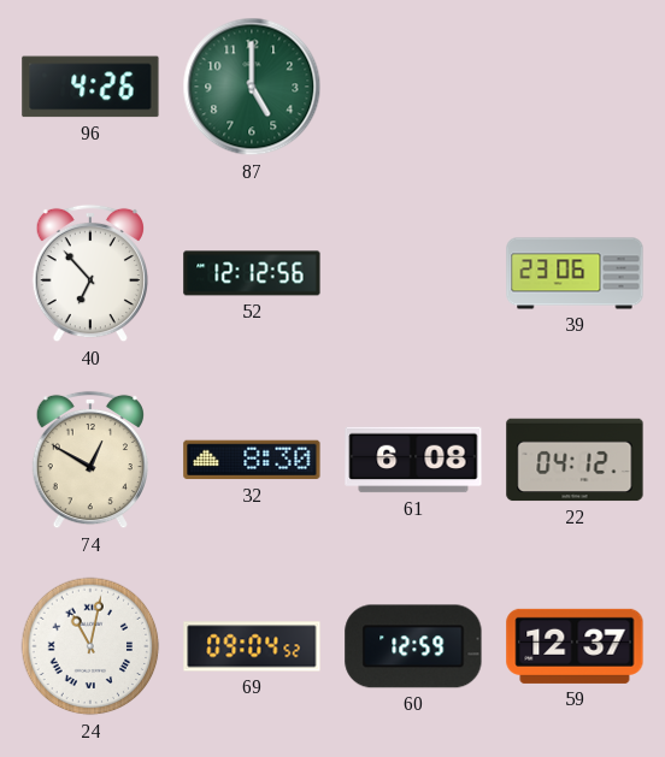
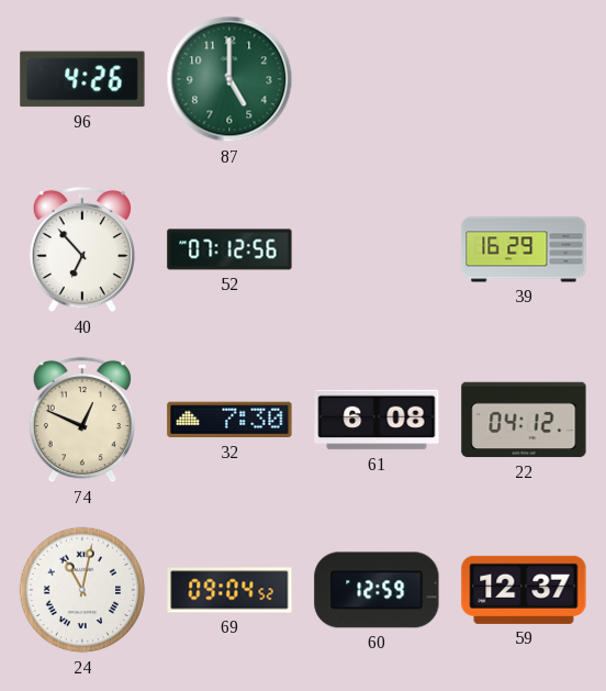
52: 12:12 -> 07:12 (229, 249)
39: 23:06 -> 16:29 (524, 249)
74: 12:50 -> 12:49 (82, 420)
32: 8:30 -> 7:30 (229, 420)
